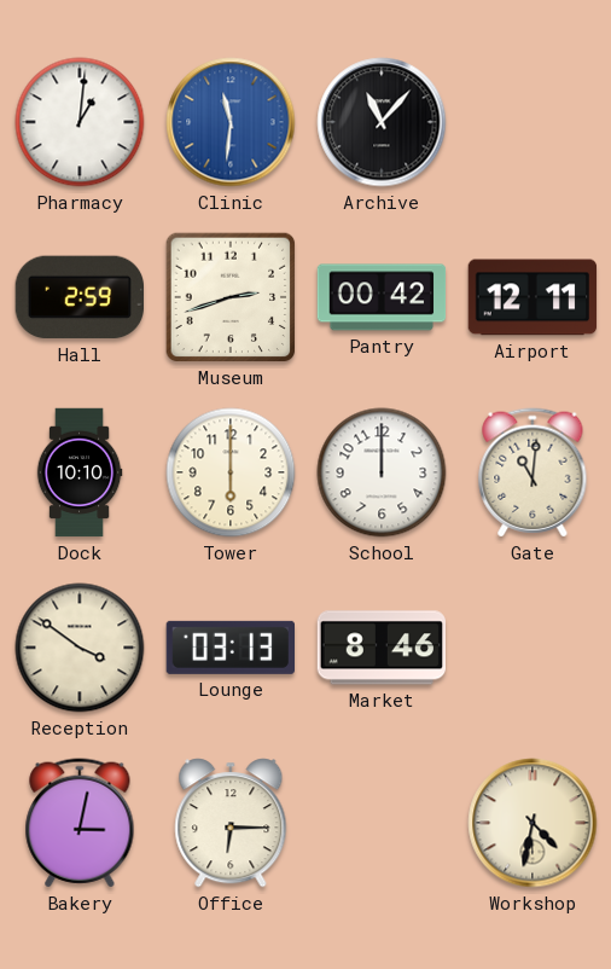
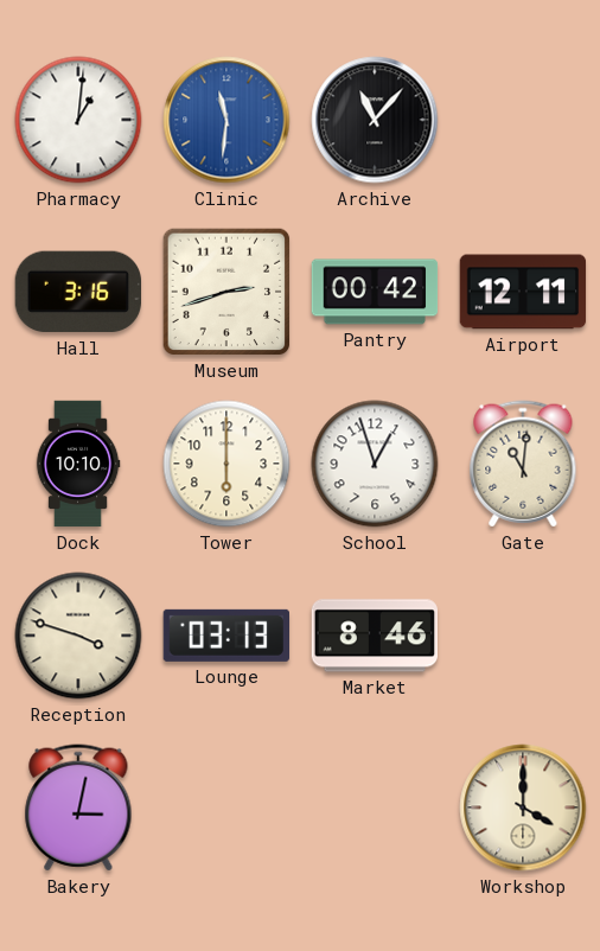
Hall: 2:59 -> 3:16 (77, 292)
School: 12:00 -> 12:57 (375, 464)
Reception: 3:51 -> 3:48 (78, 636)
Office: 6:15 -> none (231, 823)
Workshop: 4:32 -> 4:00 (523, 808)
